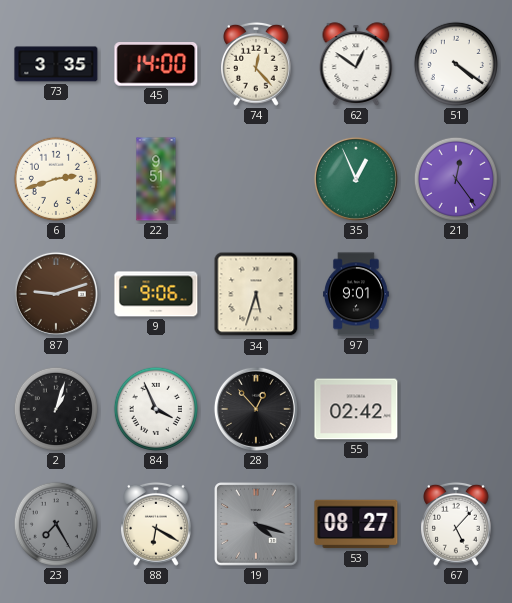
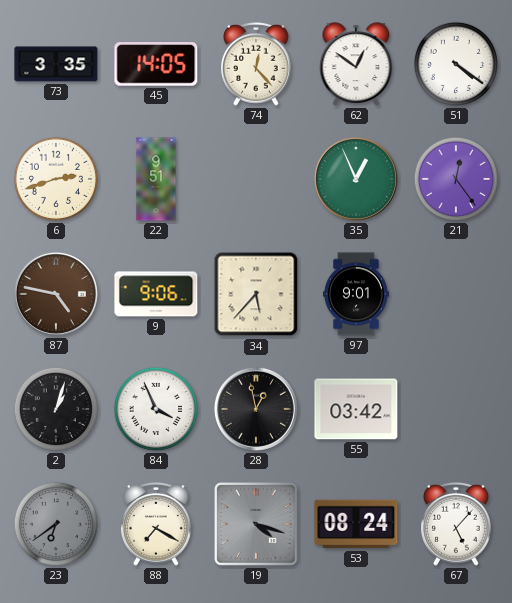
45: 14:00 -> 14:05 (156, 64)
87: 9:12 -> 4:47 (56, 294)
34: 5:33 -> 5:37 (256, 294)
28: 12:53 -> 12:58 (256, 409)
55: 02:42 -> 03:42 (356, 409)
23: 7:25 -> 6:39 (56, 524)
88: 6:20 -> 7:20 (157, 524)
53: 08:27 -> 08:24 (356, 524)
